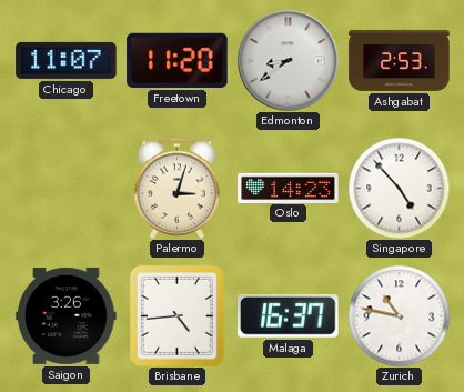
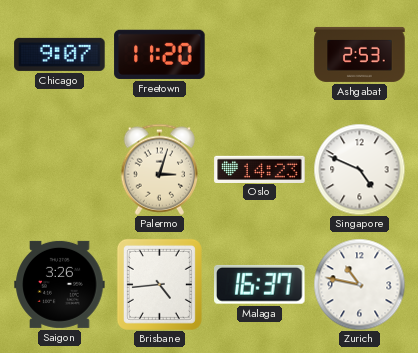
Chicago: 11:07 -> 9:07 (60, 54)
Edmonton: 8:39 -> none (288, 60)
Singapore: 4:53 -> 4:49 (359, 169)
